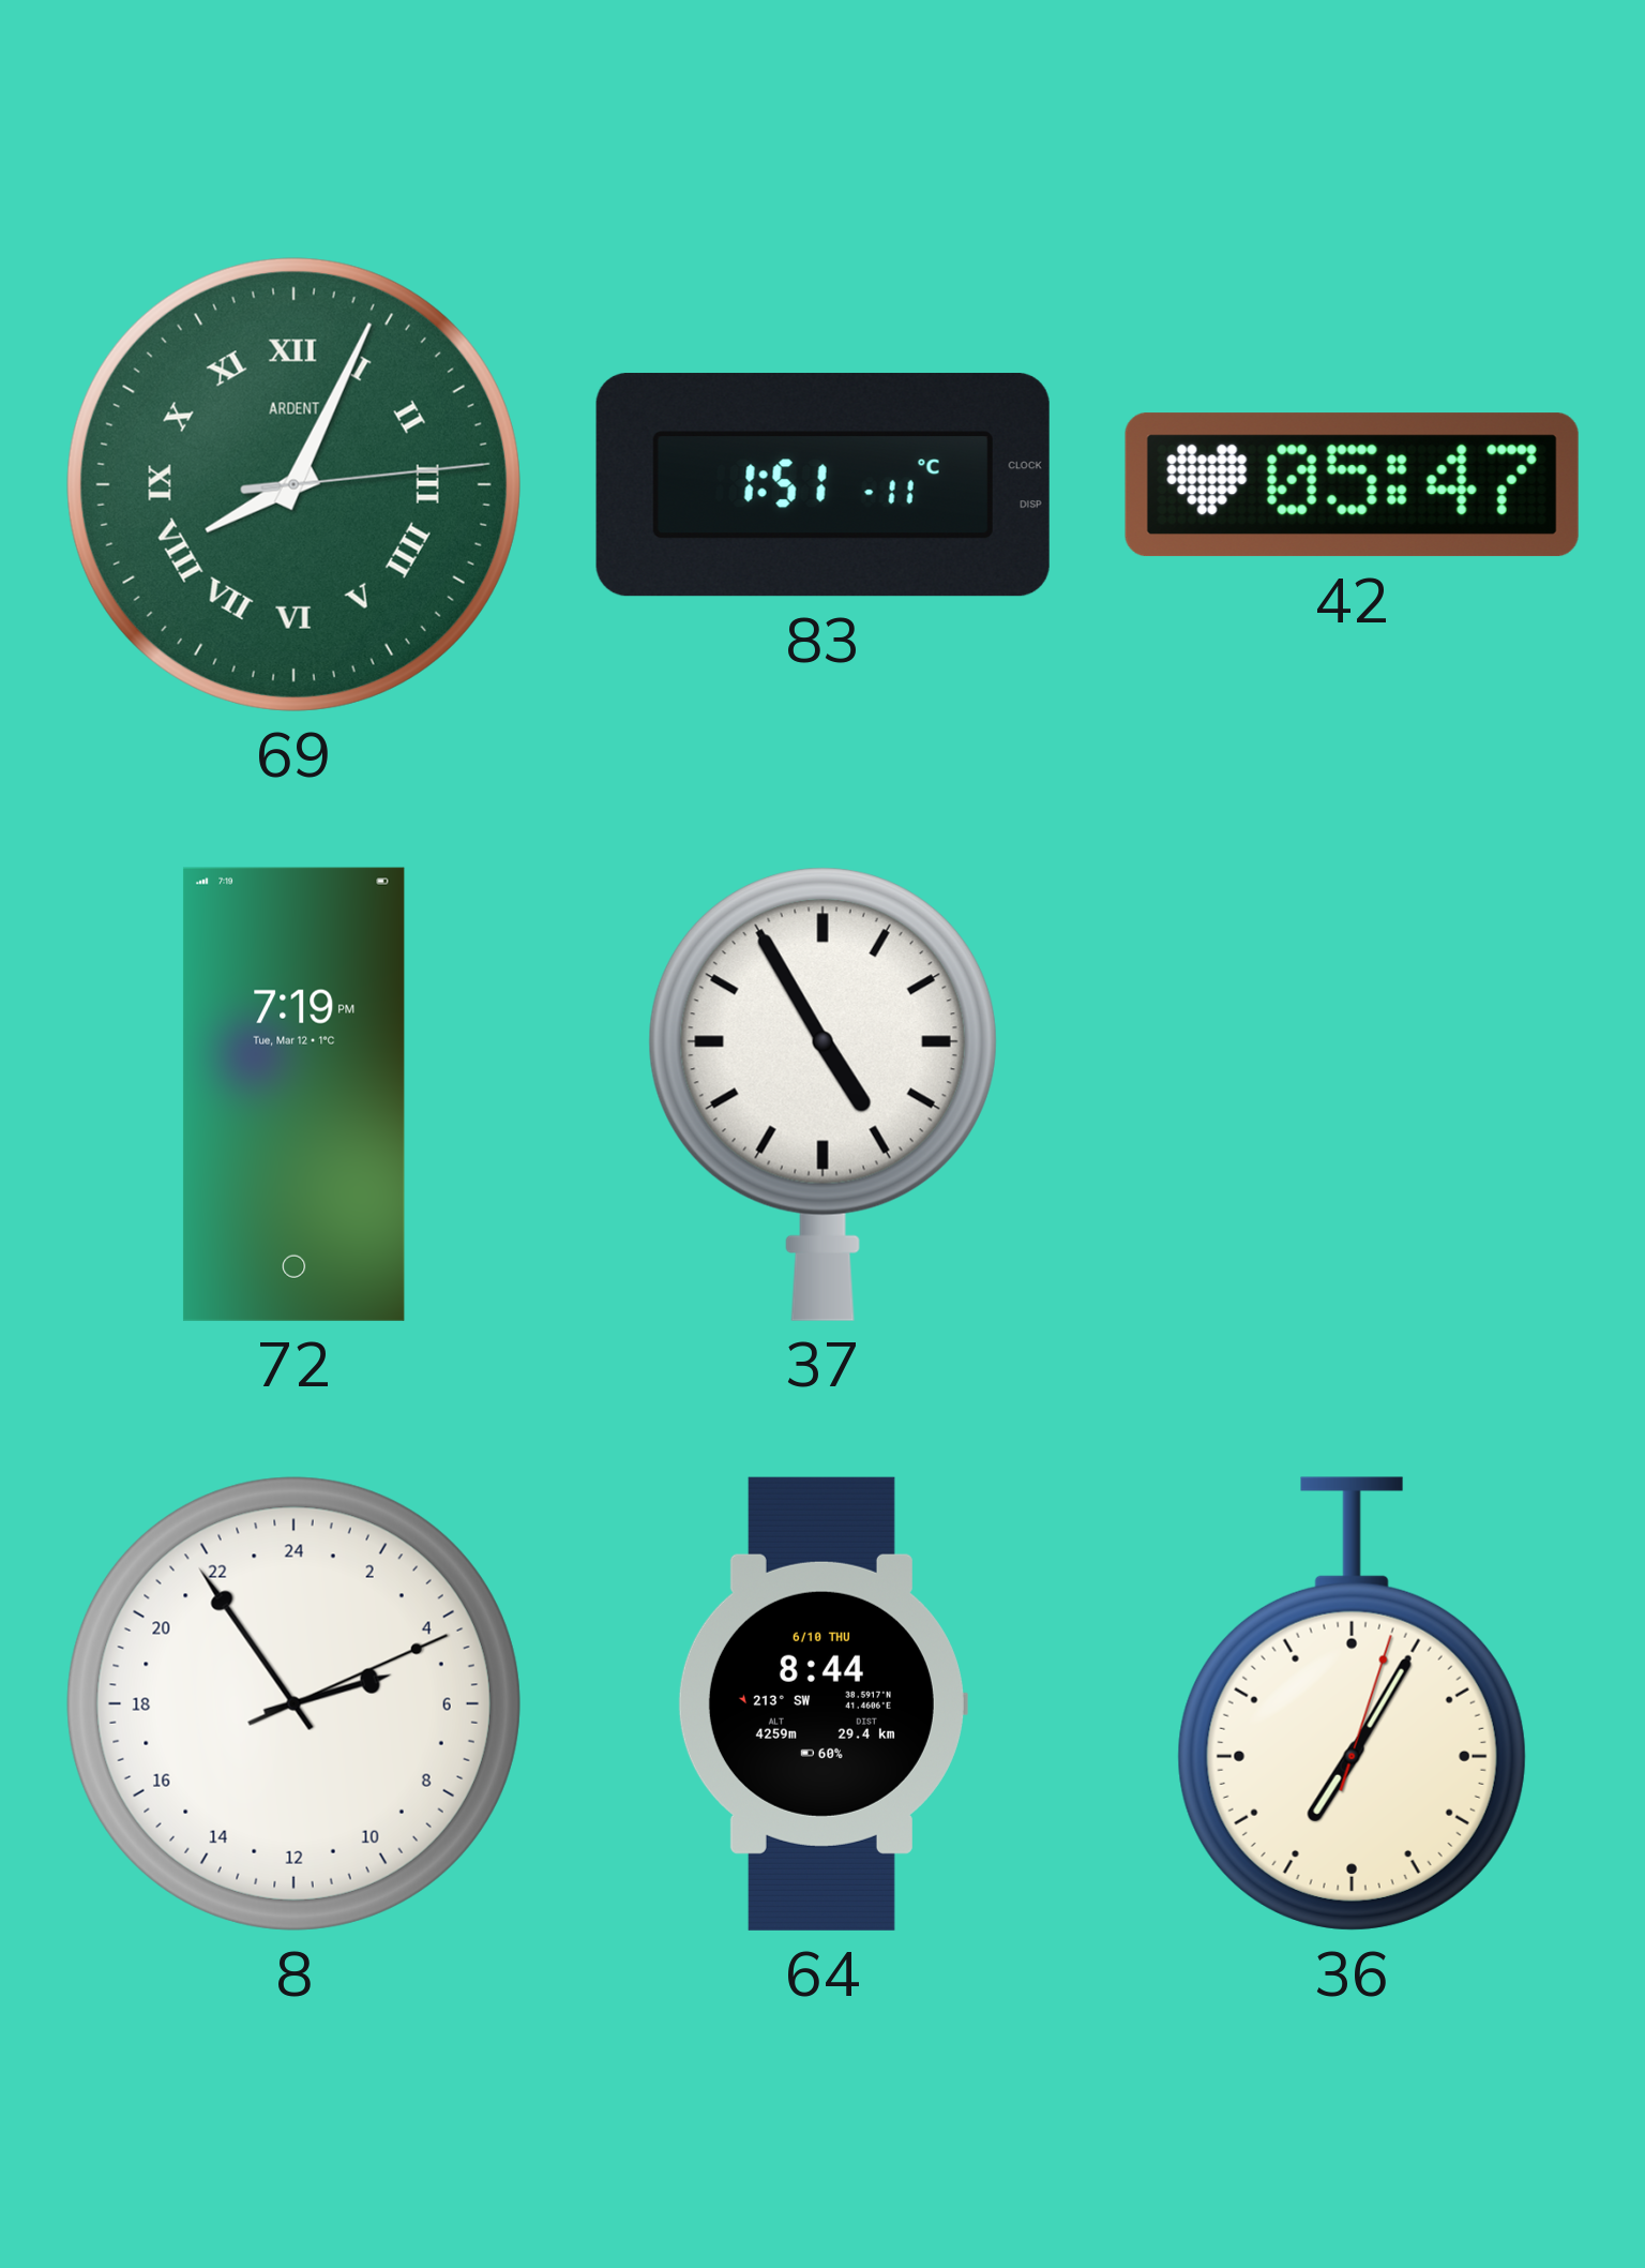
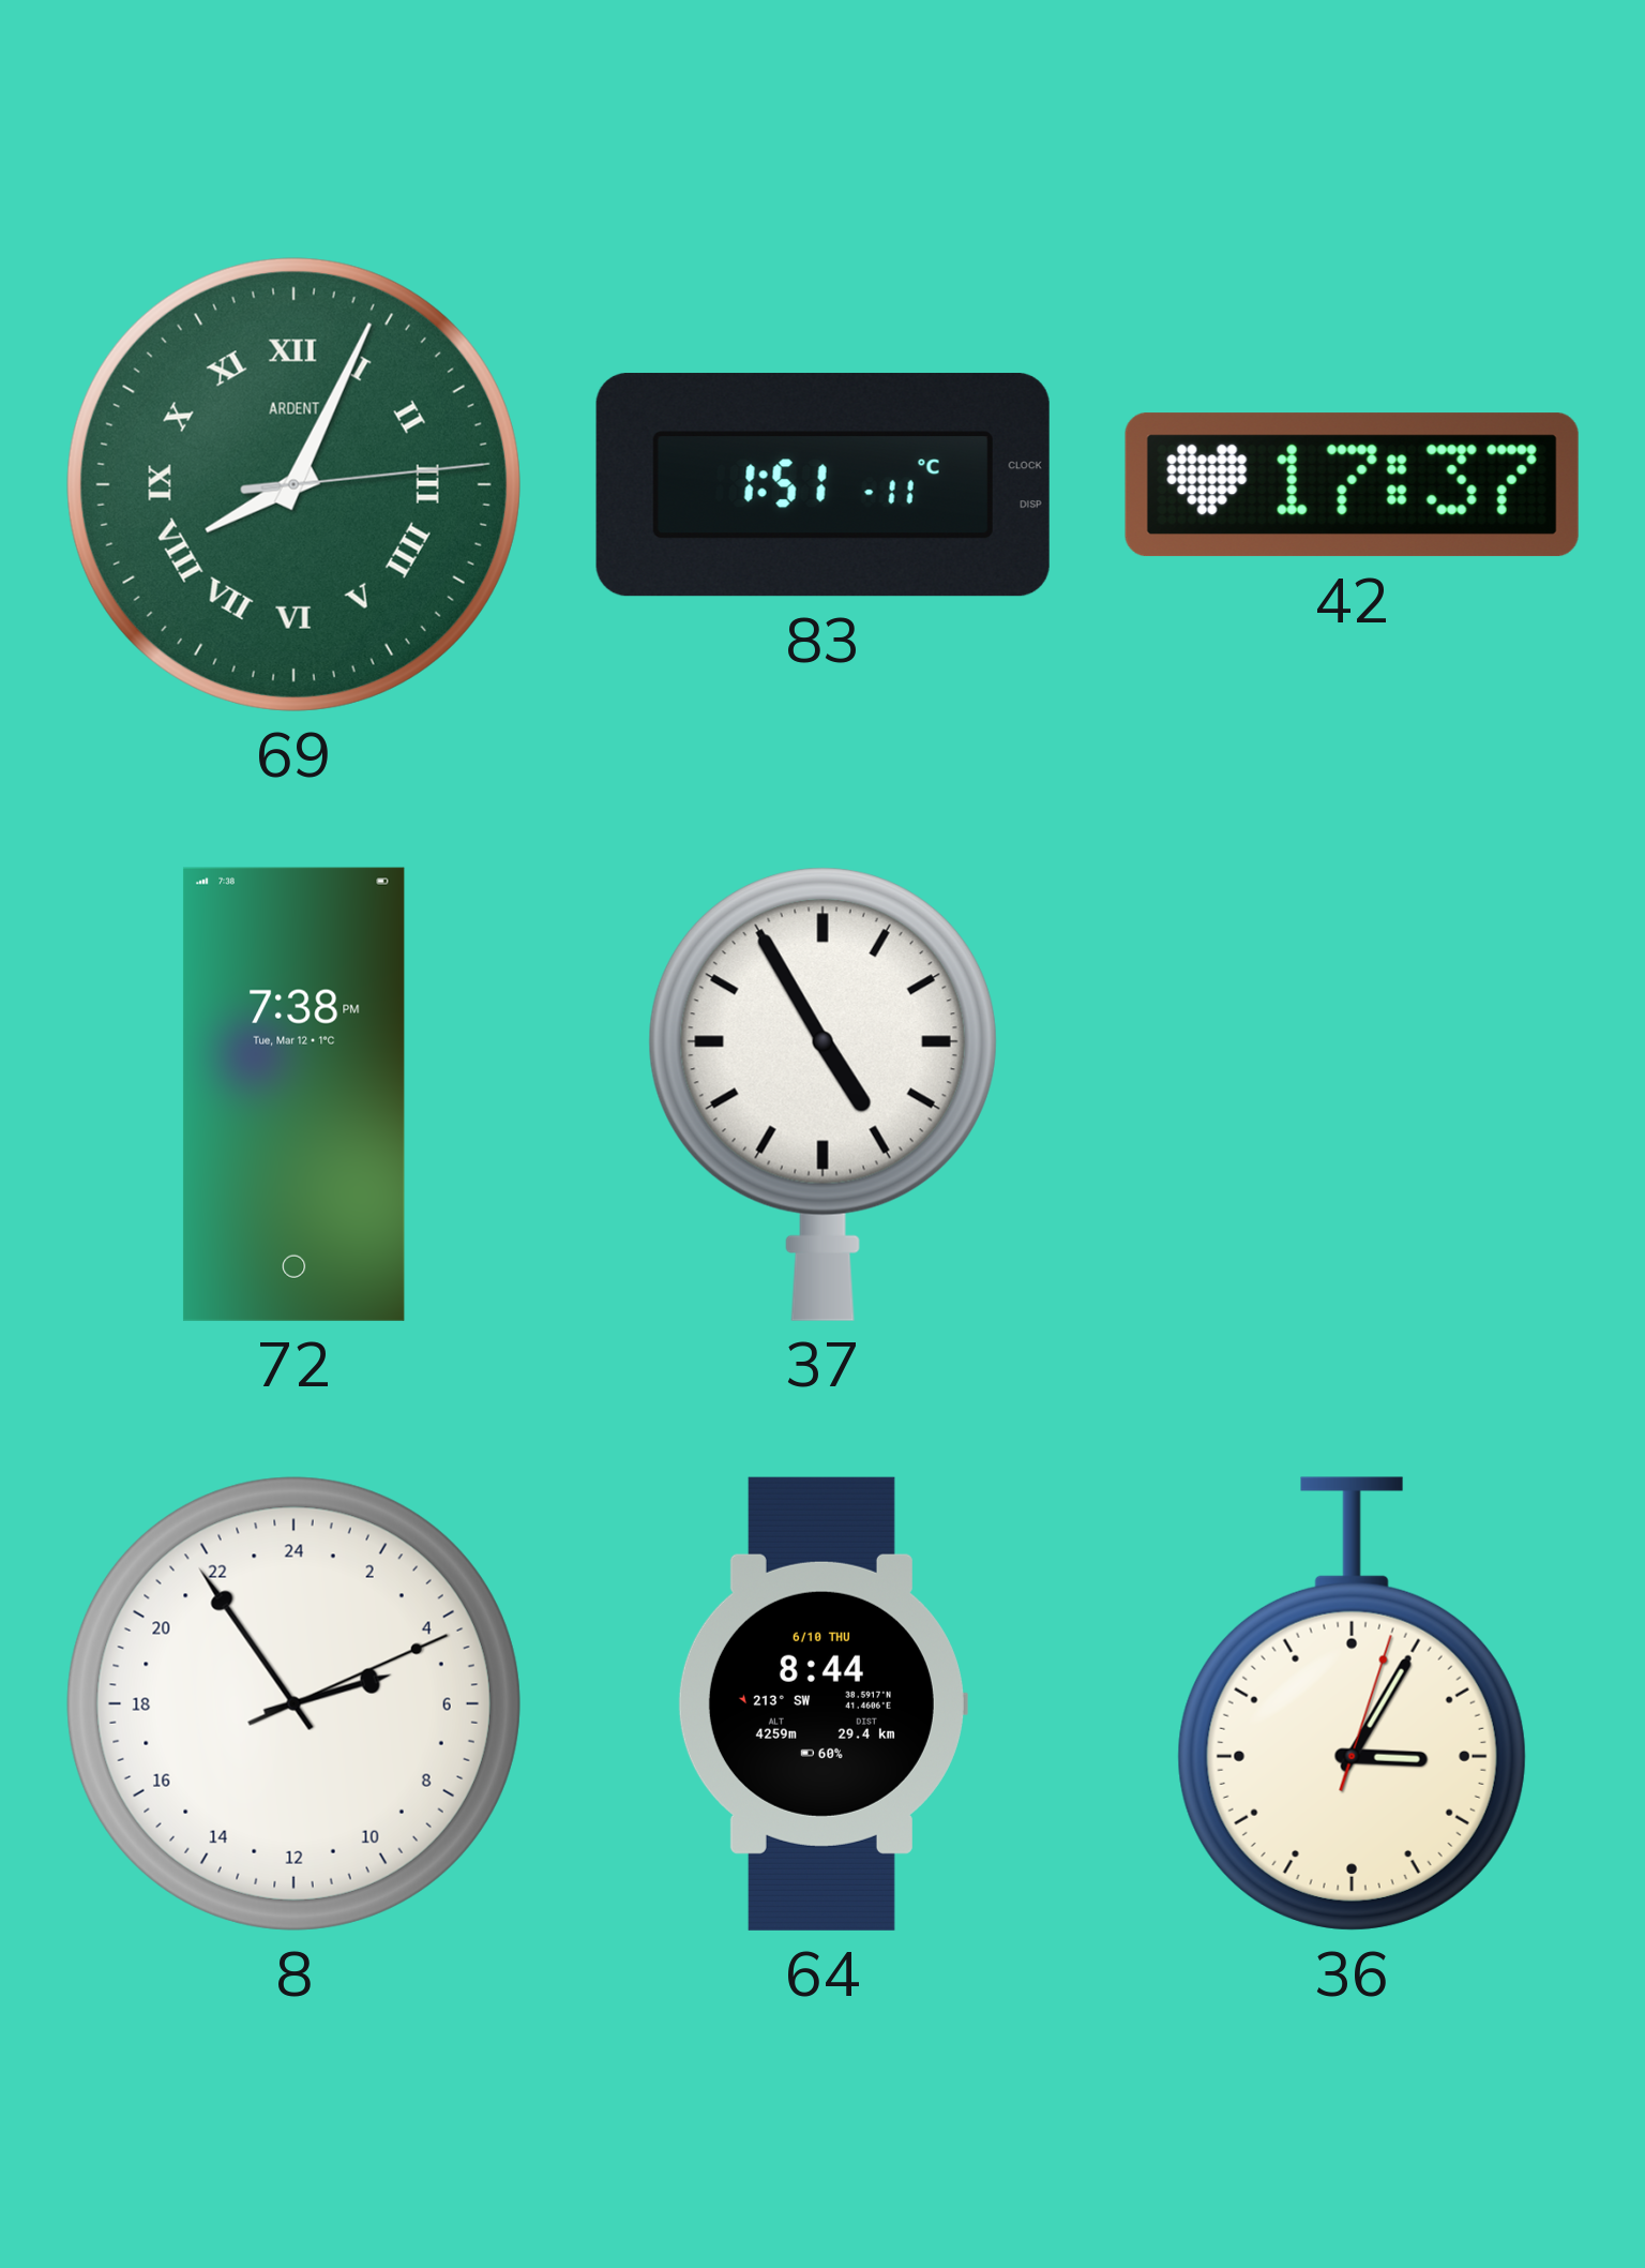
42: 05:47 -> 17:37 (1352, 485)
72: 7:19 -> 7:38 (293, 1094)
36: 7:05 -> 3:05 (1352, 1703)
